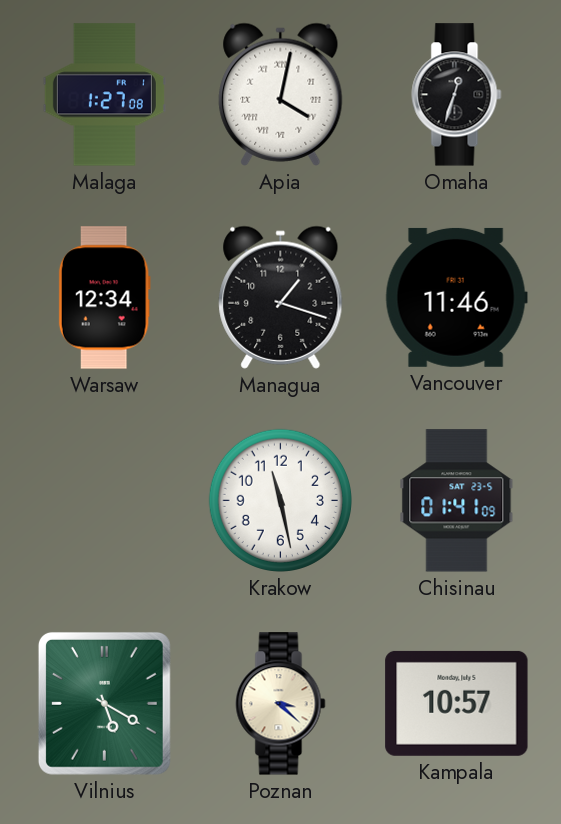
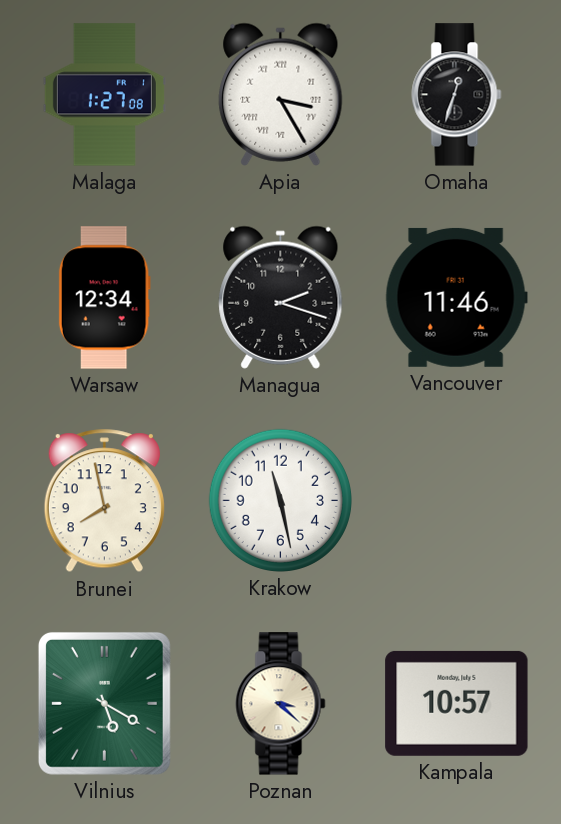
Apia: 4:02 -> 3:25 (281, 94)
Managua: 1:18 -> 2:18 (281, 297)
Brunei: none -> 7:58 (104, 501)
Chisinau: 01:41 -> none (457, 501)
